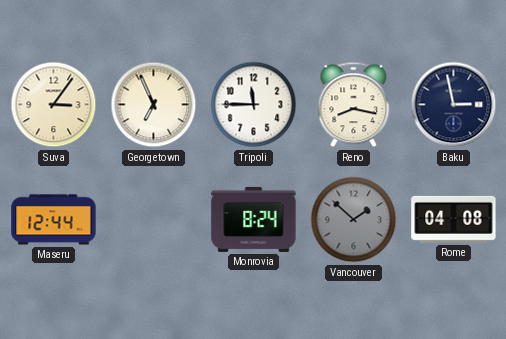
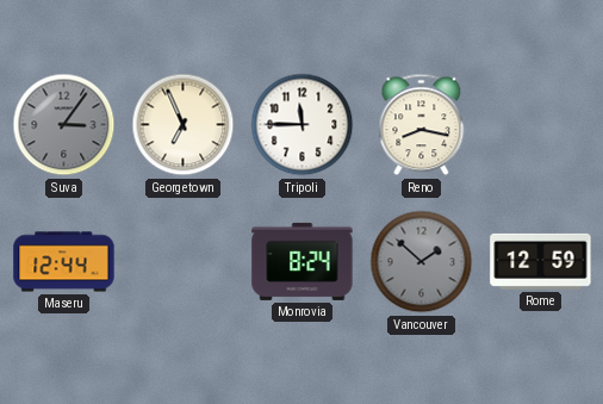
Suva dial: cream -> grey (64, 125)
Baku: 2:58 -> none (454, 105)
Rome: 04:08 -> 12:59 (541, 261)
